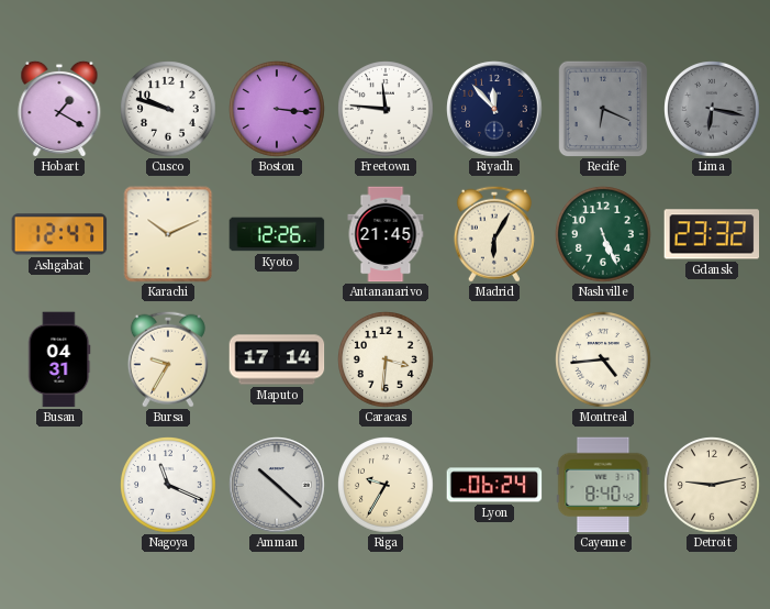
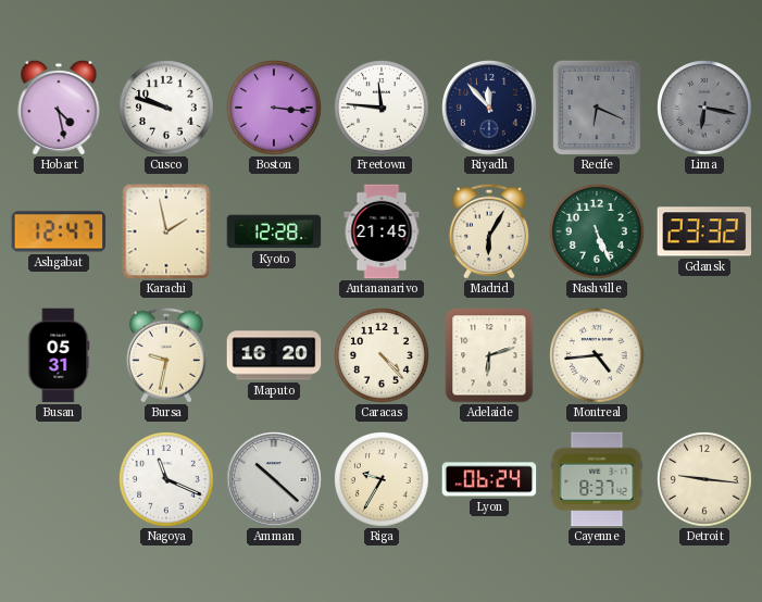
Hobart: 1:20 -> 4:28 (59, 108)
Karachi: 10:11 -> 1:58 (166, 231)
Kyoto: 12:26 -> 12:28 (274, 231)
Busan: 04:31 -> 05:31 (59, 355)
Bursa: 9:35 -> 9:32 (166, 355)
Maputo: 17:14 -> 16:20 (274, 355)
Caracas: 3:31 -> 4:23 (382, 355)
Adelaide: none -> 6:12 (489, 355)
Cayenne: 8:40 -> 8:37 (597, 479)
Detroit: 9:13 -> 9:16 (704, 479)
